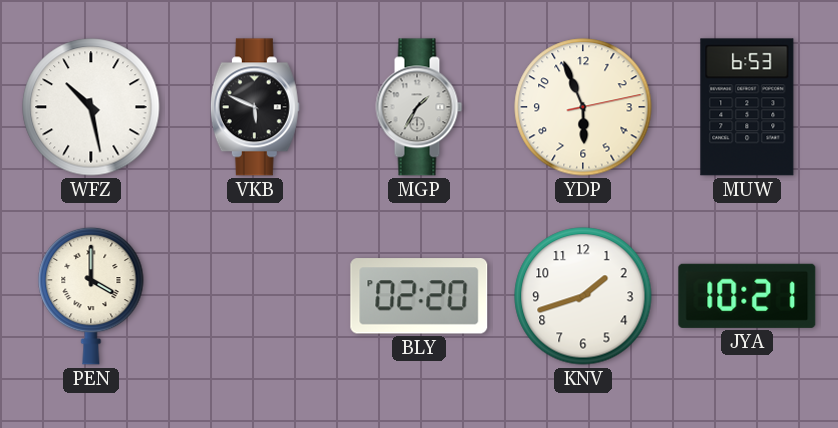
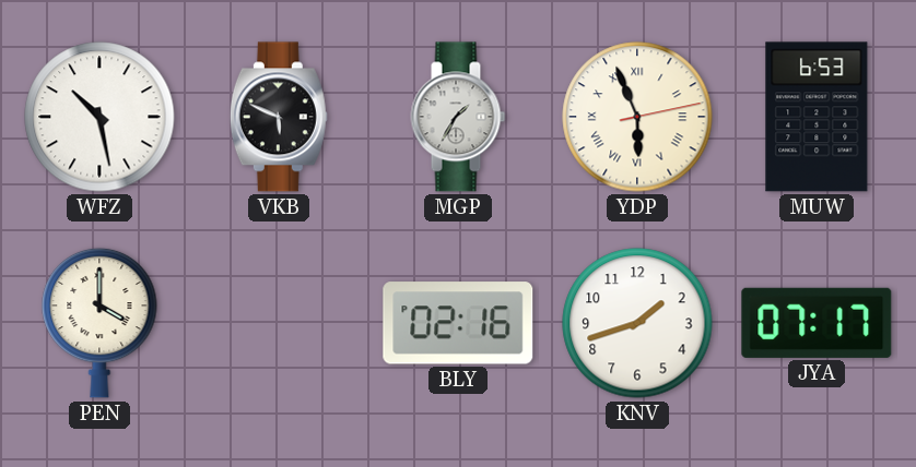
YDP numerals: Arabic -> Roman (637, 117)
BLY: 02:20 -> 02:16 (458, 323)
JYA: 10:21 -> 07:17 (817, 323)
